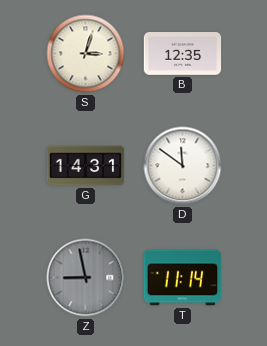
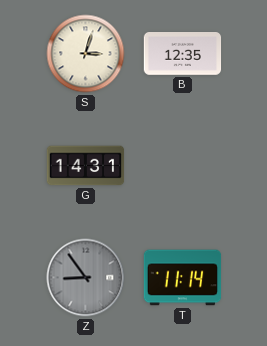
D: 11:51 -> none (183, 166)
Z: 8:58 -> 8:54 (86, 278)
